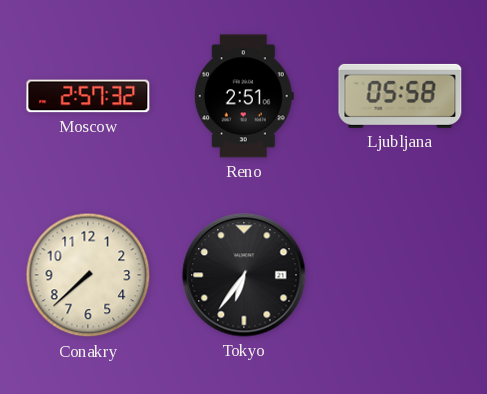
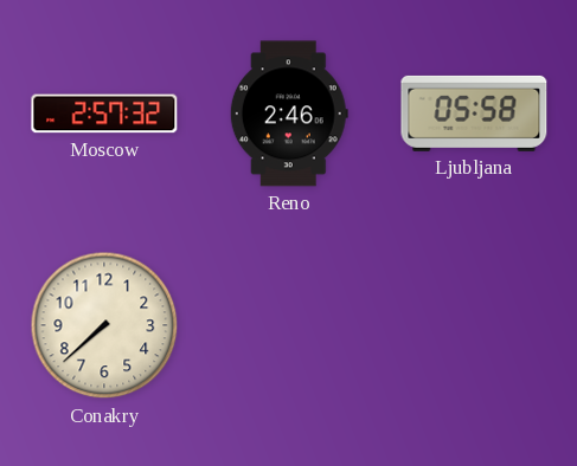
Reno: 2:51 -> 2:46 (289, 114)
Tokyo: 6:36 -> none (244, 275)
